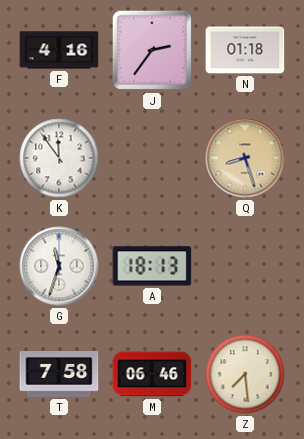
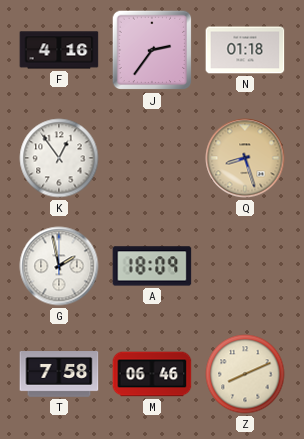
K: 11:54 -> 12:54 (59, 158)
G: 11:33 -> 1:58 (59, 266)
A: 18:13 -> 18:09 (152, 266)
Z: 7:29 -> 8:11 (245, 374)
